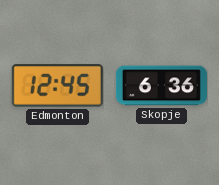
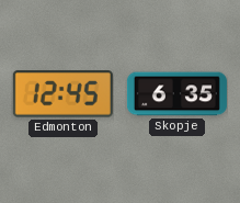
Skopje: 6:36 -> 6:35 (176, 94)
